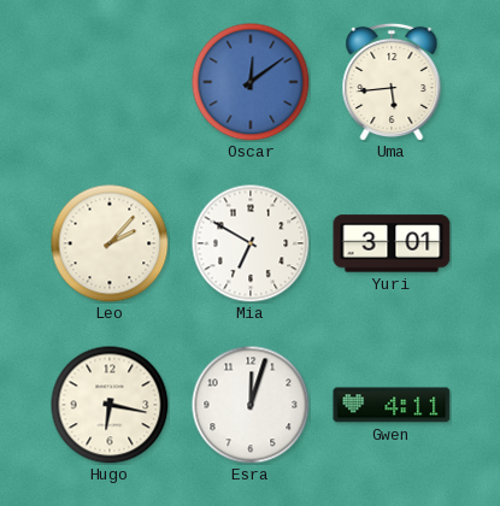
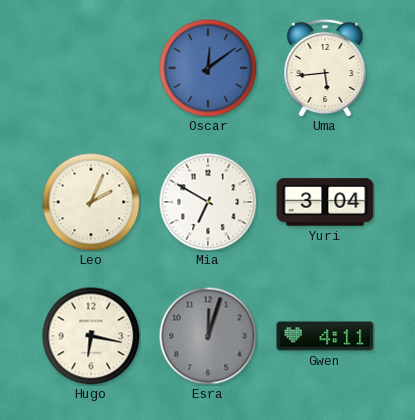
Leo: 2:07 -> 2:04 (91, 202)
Yuri: 3:01 -> 3:04 (325, 202)
Esra dial: white -> grey (208, 336)
